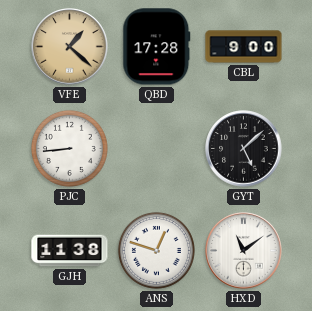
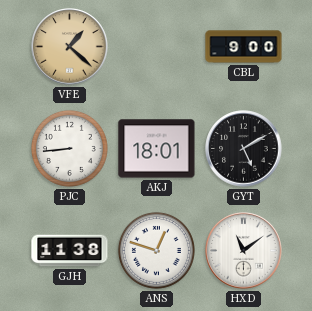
QBD: 17:28 -> none (157, 47)
AKJ: none -> 18:01 (157, 149)
GYT: 5:08 -> 5:10 (244, 149)
